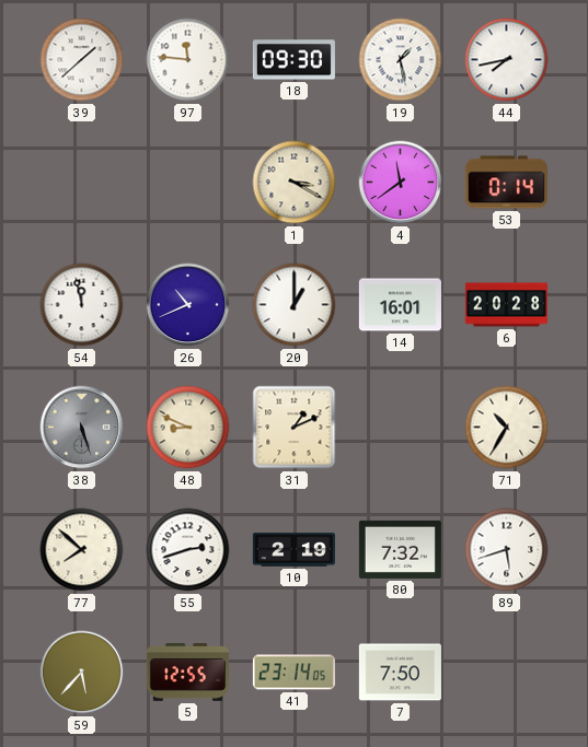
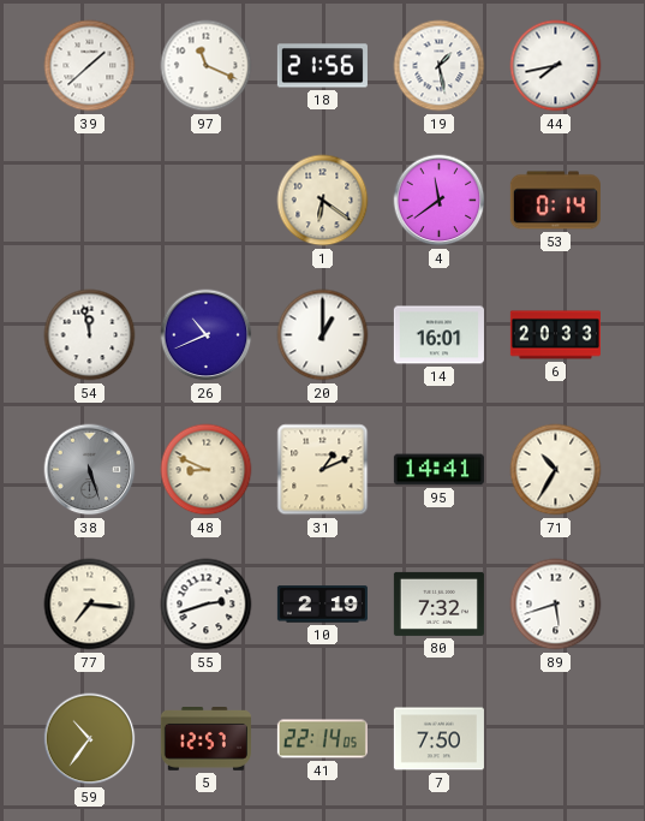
97: 11:46 -> 11:19 (207, 66)
18: 09:30 -> 21:56 (322, 66)
1: 3:20 -> 6:21 (323, 201)
6: 20:28 -> 20:33 (555, 335)
95: none -> 14:41 (438, 470)
77: 7:52 -> 7:16 (90, 605)
59: 5:37 -> 10:36 (90, 739)
5: 12:55 -> 12:57 (205, 739)
41: 23:14 -> 22:14 (322, 739)
